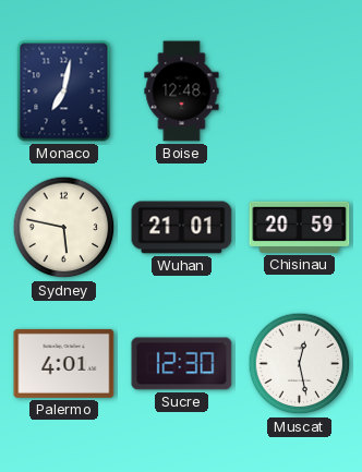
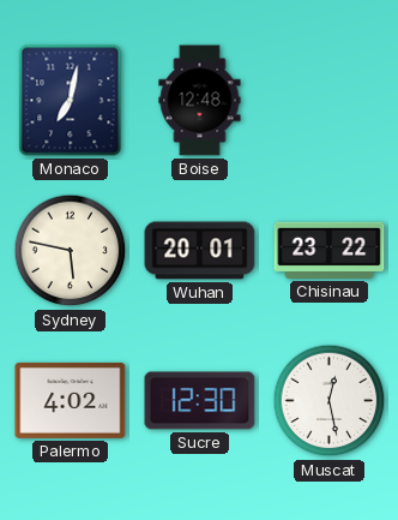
Wuhan: 21:01 -> 20:01 (200, 251)
Chisinau: 20:59 -> 23:22 (330, 250)
Palermo: 4:01 -> 4:02 (71, 400)
